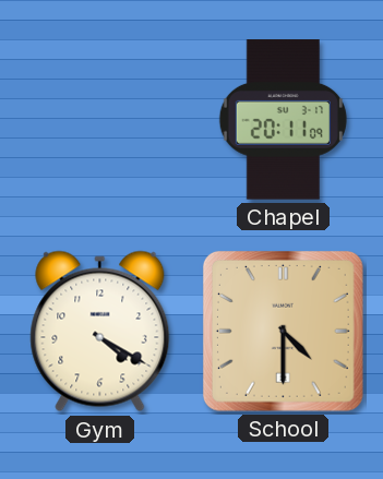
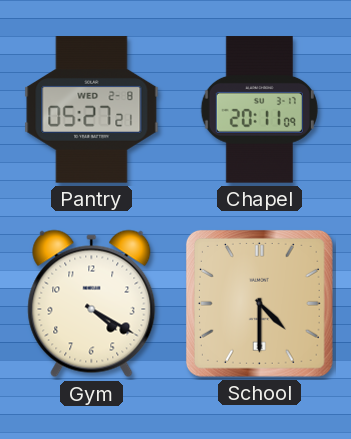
Pantry: none -> 05:27 (92, 110)
